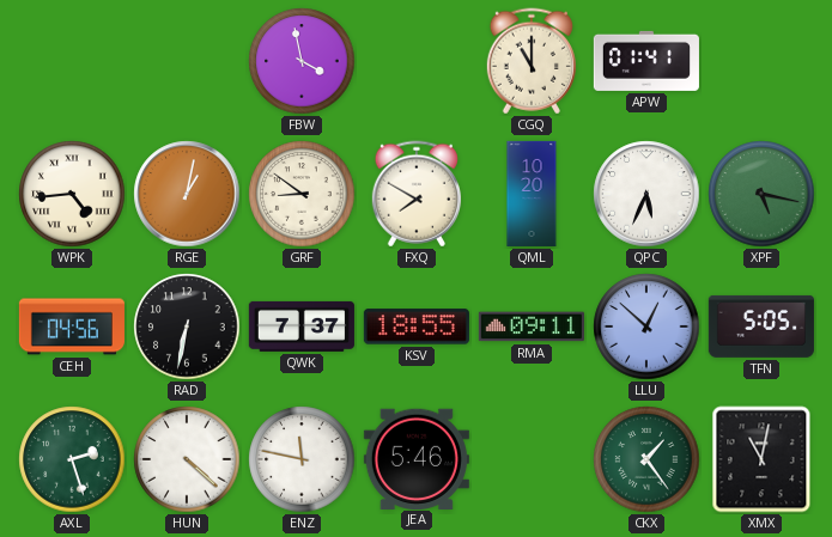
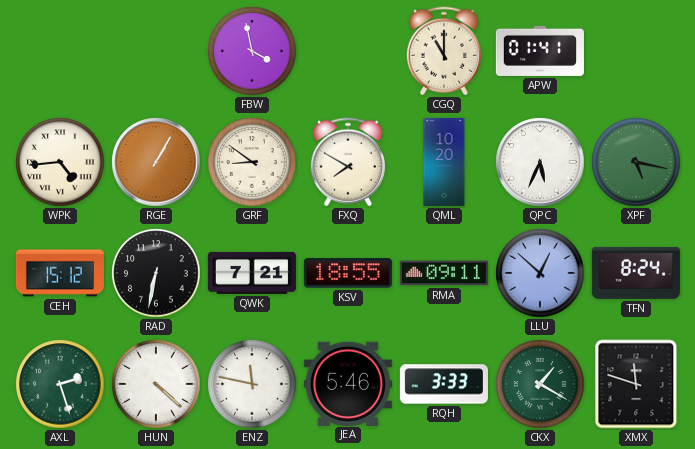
RGE: 1:02 -> 1:05 (156, 162)
CEH: 04:56 -> 15:12 (60, 273)
QWK: 7:37 -> 7:21 (252, 273)
TFN: 5:05 -> 8:24 (636, 273)
RQH: none -> 3:33 (444, 384)
CKX: 1:24 -> 1:20 (540, 384)
XMX: 11:02 -> 11:48 (636, 384)
